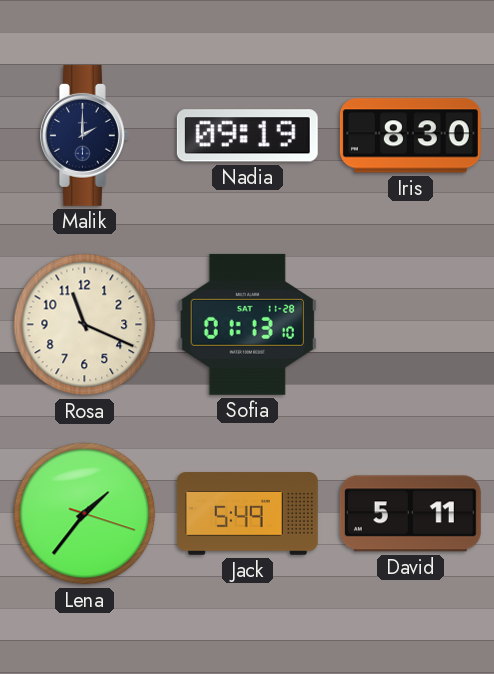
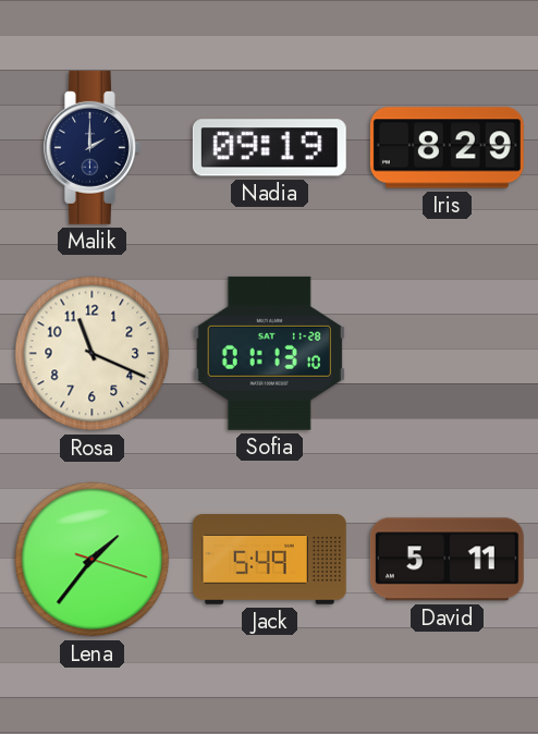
Iris: 8:30 -> 8:29 (447, 148)
